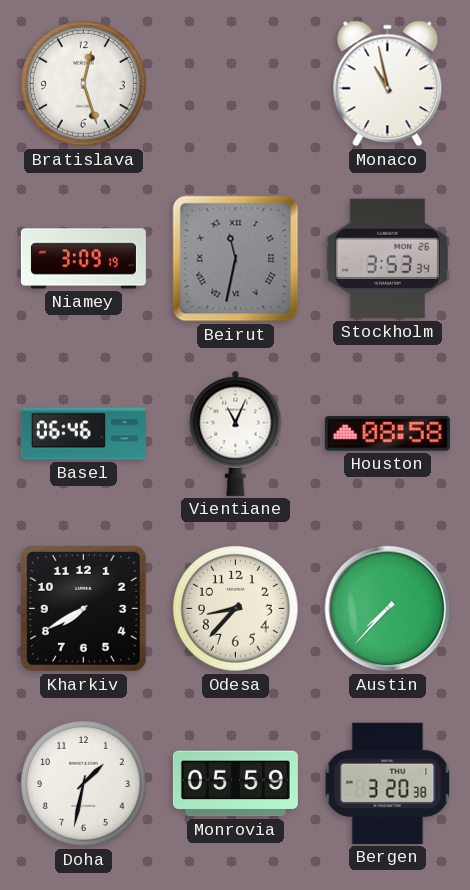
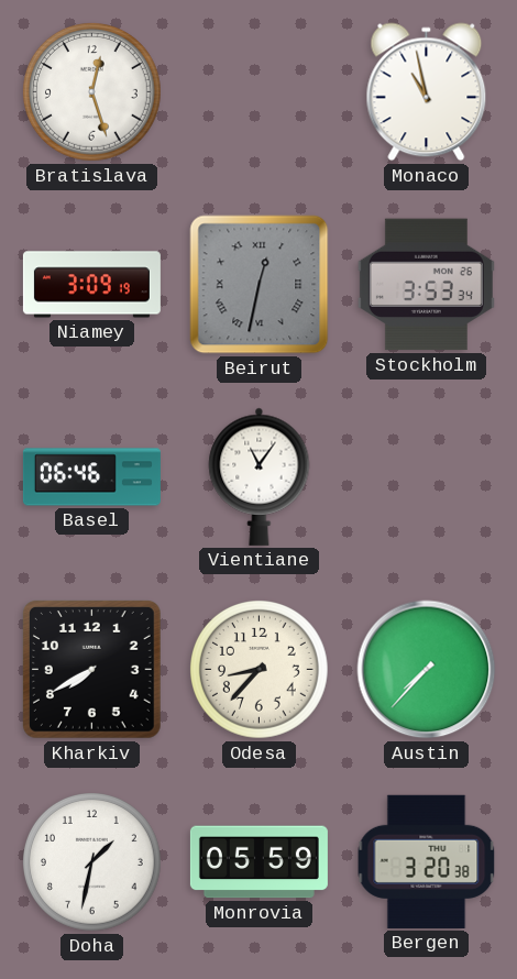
Beirut: 11:32 -> 12:32 (260, 285)
Vientiane: 11:04 -> 11:06 (260, 476)
Houston: 08:58 -> none (387, 434)
